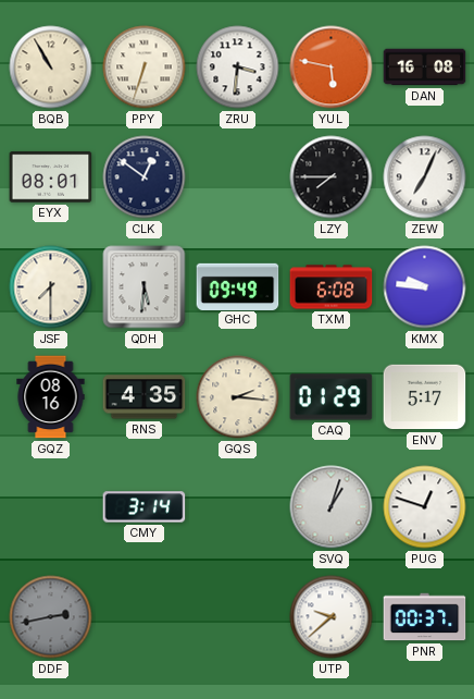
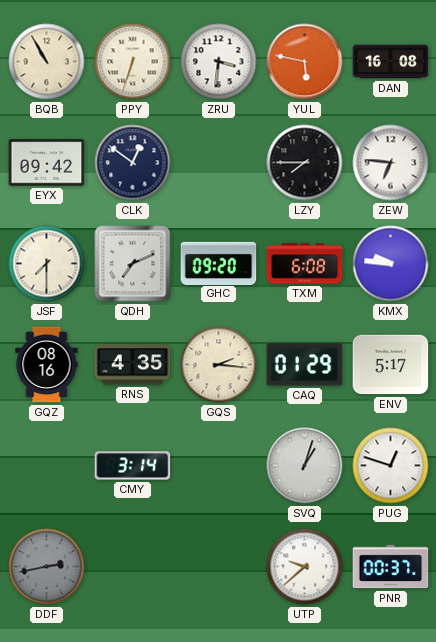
EYX: 08:01 -> 09:42 (47, 163)
ZEW: 7:04 -> 6:46 (391, 163)
QDH: 5:31 -> 7:11 (133, 264)
GHC: 09:49 -> 09:20 (219, 263)
